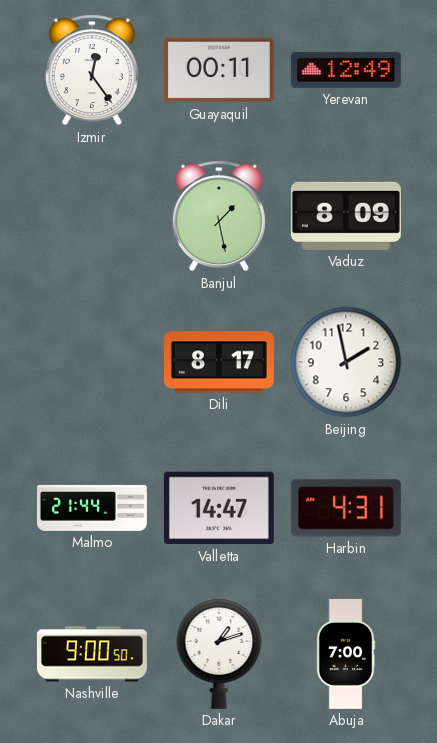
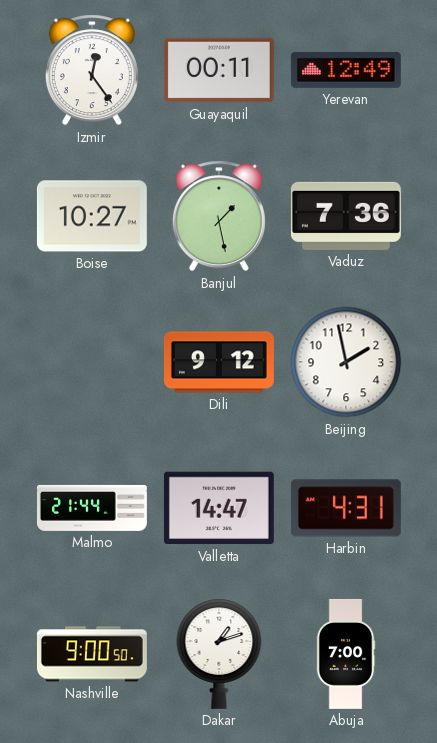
Boise: none -> 10:27 (92, 216)
Vaduz: 8:09 -> 7:36 (346, 216)
Dili: 8:17 -> 9:12 (219, 362)
